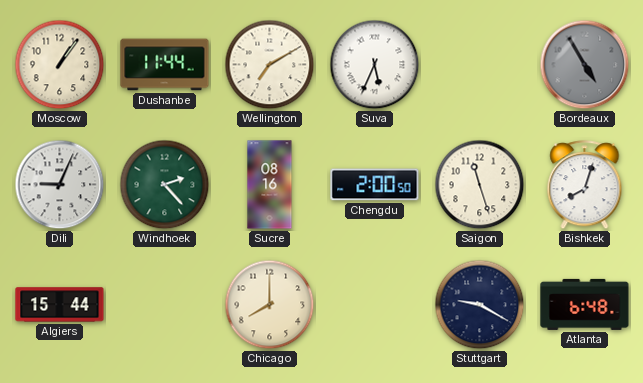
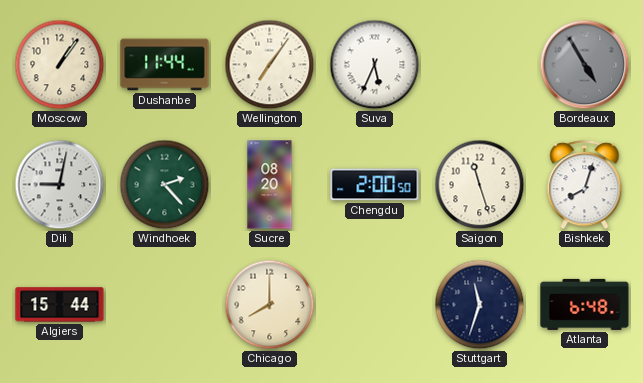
Wellington: 7:10 -> 7:06 (270, 65)
Dili: 9:04 -> 9:02 (60, 185)
Sucre: 08:16 -> 08:20 (270, 185)
Stuttgart: 9:20 -> 11:33 (480, 305)
